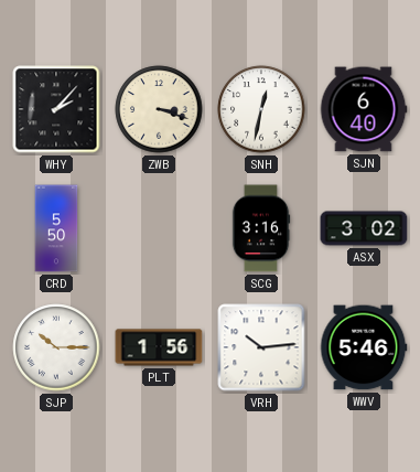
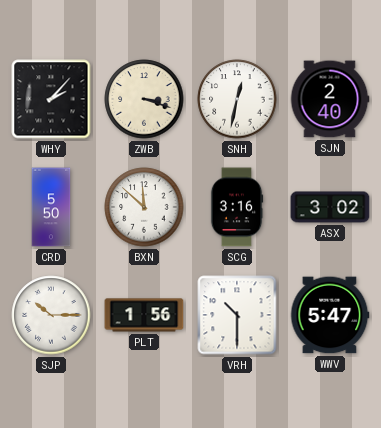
SJN: 6:40 -> 2:40 (330, 99)
BXN: none -> 11:52 (144, 207)
VRH: 10:14 -> 10:30 (237, 315)
WWV: 5:46 -> 5:47 (330, 315)
